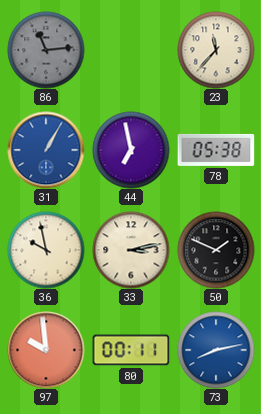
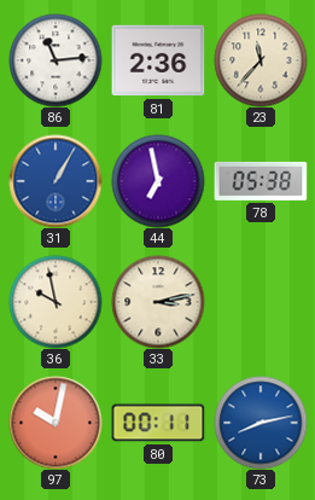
86 dial: grey -> white (56, 60)
81: none -> 2:36 (158, 60)
50: 1:49 -> none (216, 250)
97: 9:59 -> 10:02 (56, 423)
